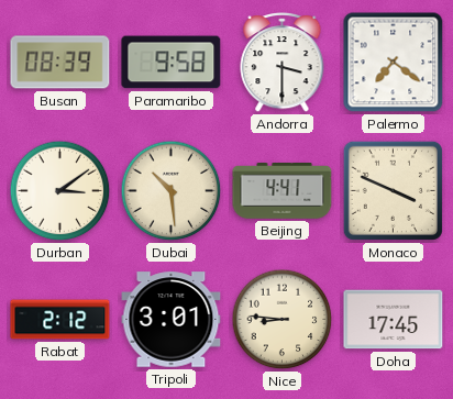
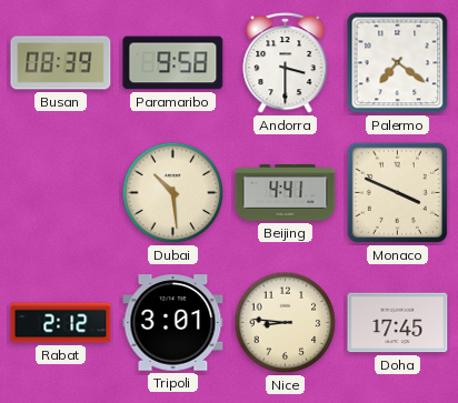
Durban: 3:09 -> none (60, 191)
